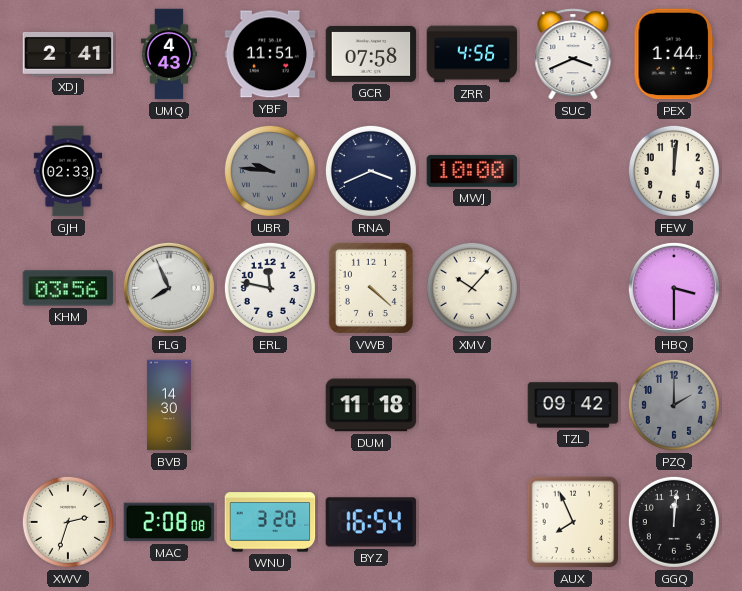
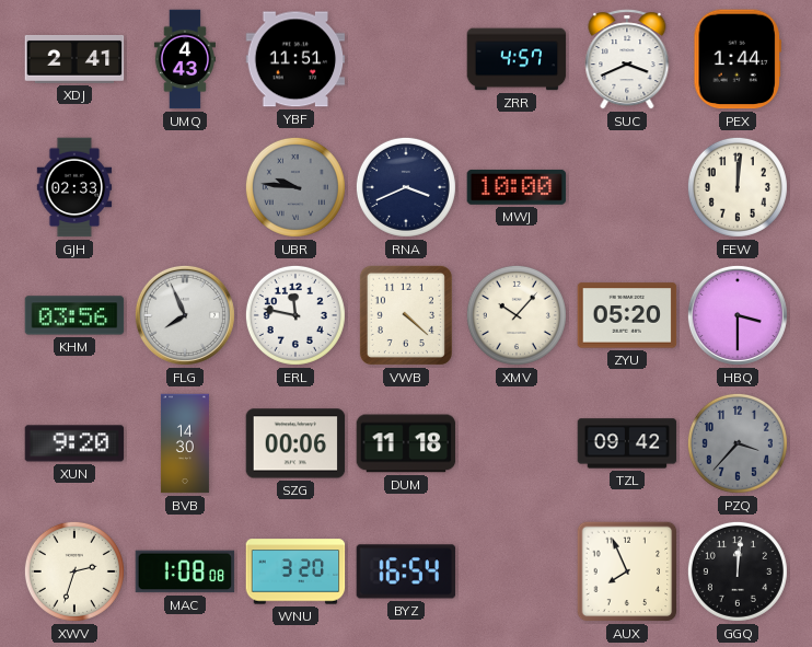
GCR: 07:58 -> none (371, 54)
ZRR: 4:56 -> 4:57 (517, 59)
ZYU: none -> 05:20 (627, 315)
XUN: none -> 9:20 (74, 443)
SZG: none -> 00:06 (295, 443)
PZQ: 2:00 -> 3:37 (738, 443)
MAC: 2:08 -> 1:08 (185, 571)
